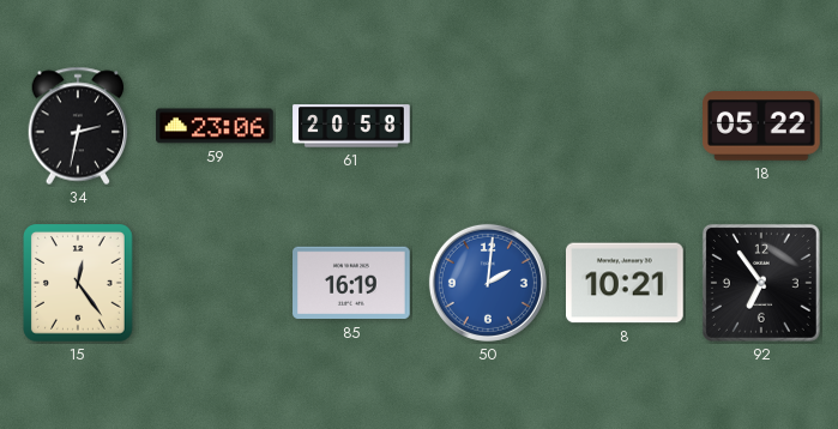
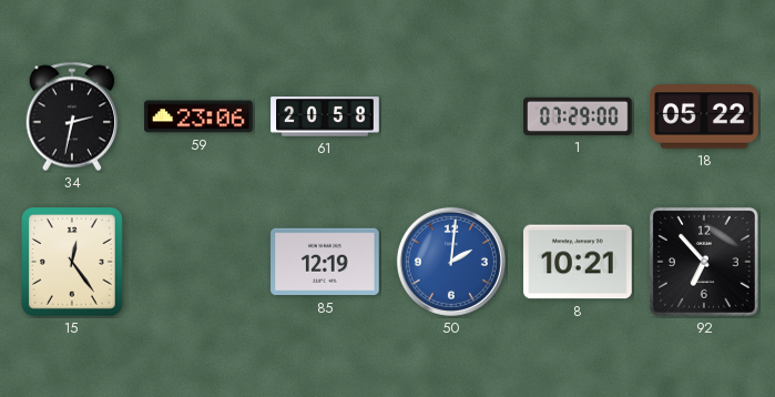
1: none -> 07:29 (579, 116)
85: 16:19 -> 12:19 (325, 262)
92: 6:54 -> 6:53 (704, 262)
